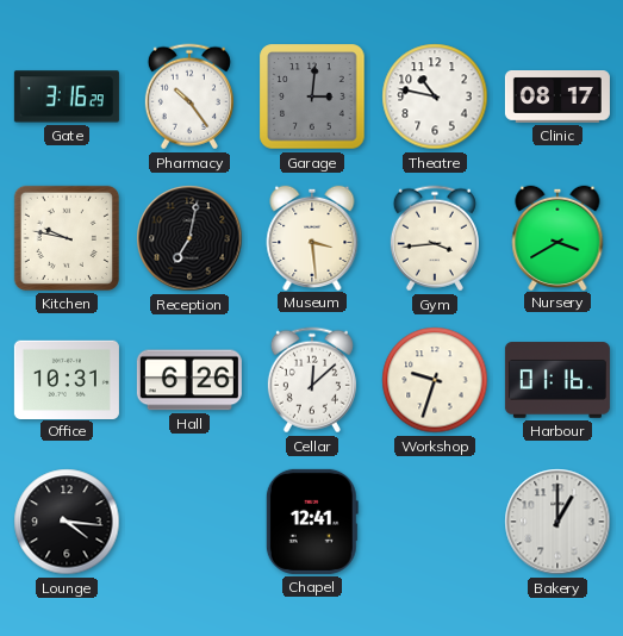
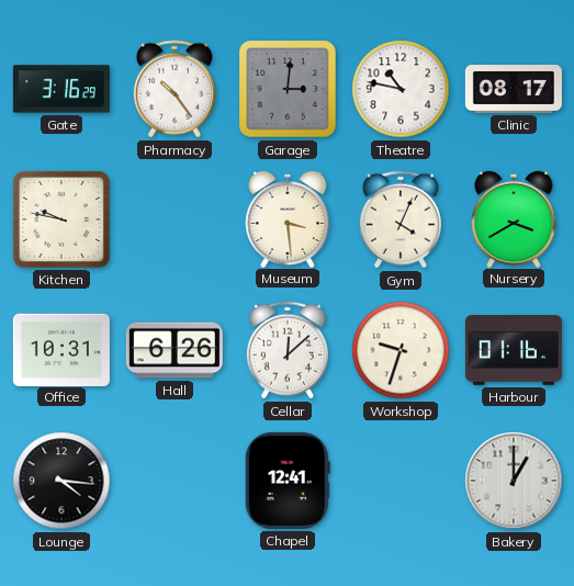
Reception: 7:02 -> none (189, 238)
Gym: 3:44 -> 4:04 (401, 219)
